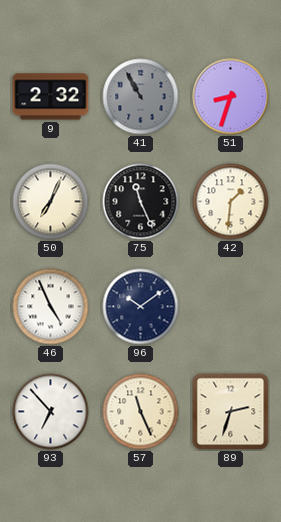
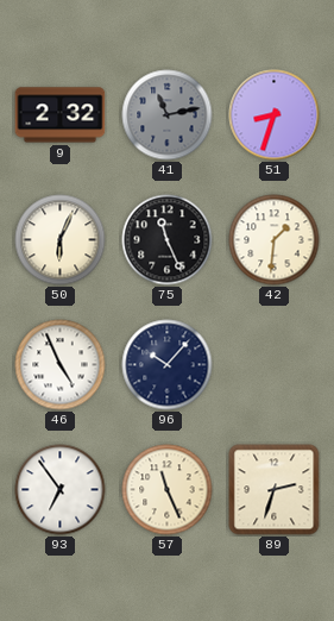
41: 10:55 -> 11:13 (168, 115)
50: 7:04 -> 6:04 (61, 240)
96: 10:09 -> 10:07 (168, 365)
93: 6:53 -> 6:54 (61, 490)
